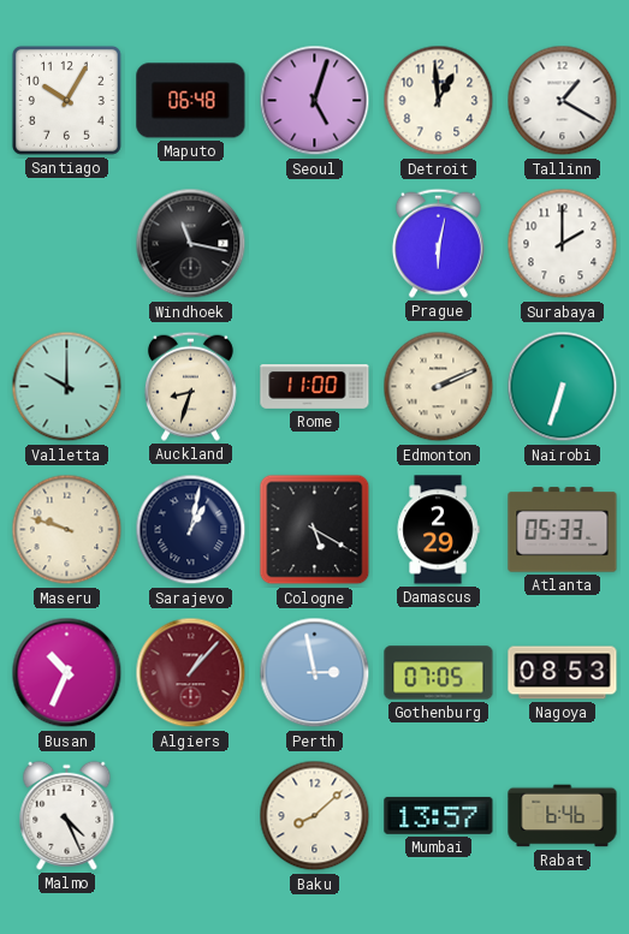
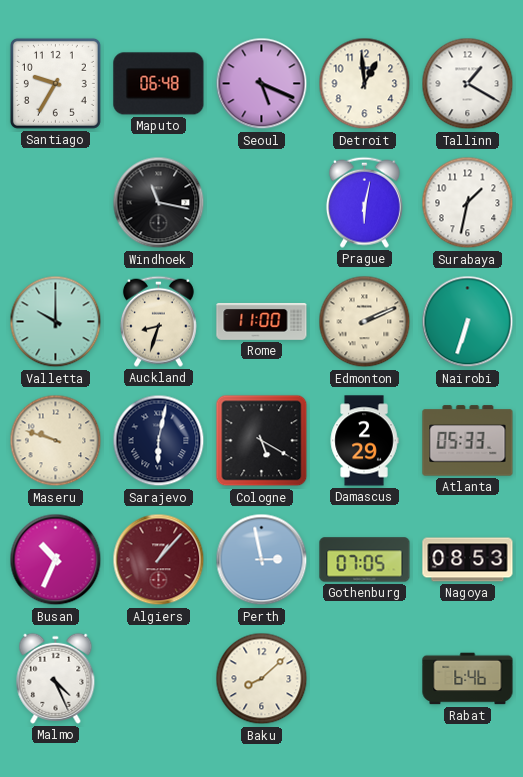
Santiago: 10:05 -> 9:35 (55, 83)
Seoul: 5:03 -> 5:19 (262, 84)
Surabaya: 2:00 -> 1:32 (468, 203)
Sarajevo: 1:02 -> 6:02 (159, 441)
Mumbai: 13:57 -> none (439, 815)
